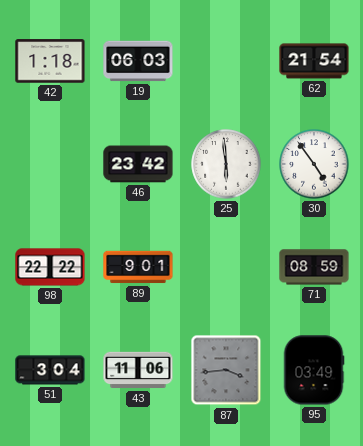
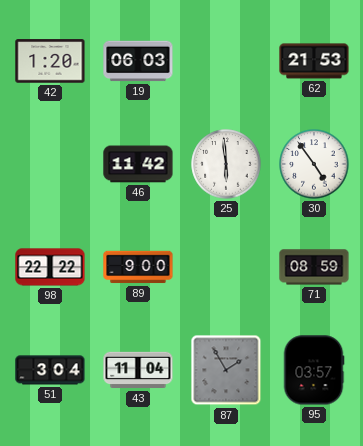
42: 1:18 -> 1:20 (50, 61)
62: 21:54 -> 21:53 (314, 61)
46: 23:42 -> 11:42 (138, 164)
89: 9:01 -> 9:00 (138, 267)
43: 11:06 -> 11:04 (138, 370)
87: 3:44 -> 1:55 (226, 370)
95: 03:49 -> 03:57 (314, 370)
